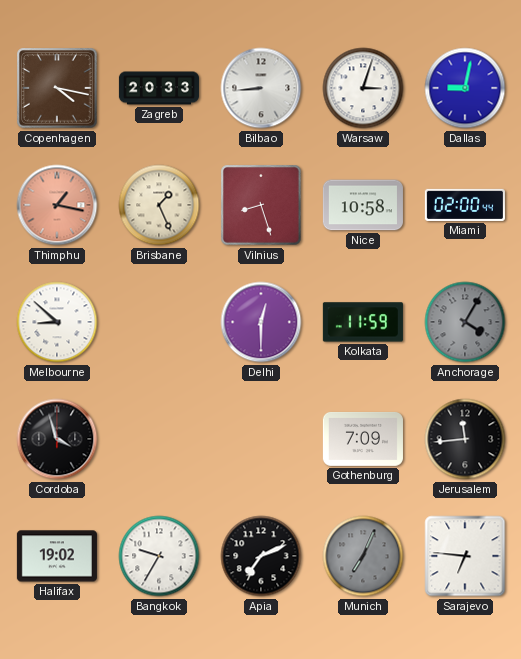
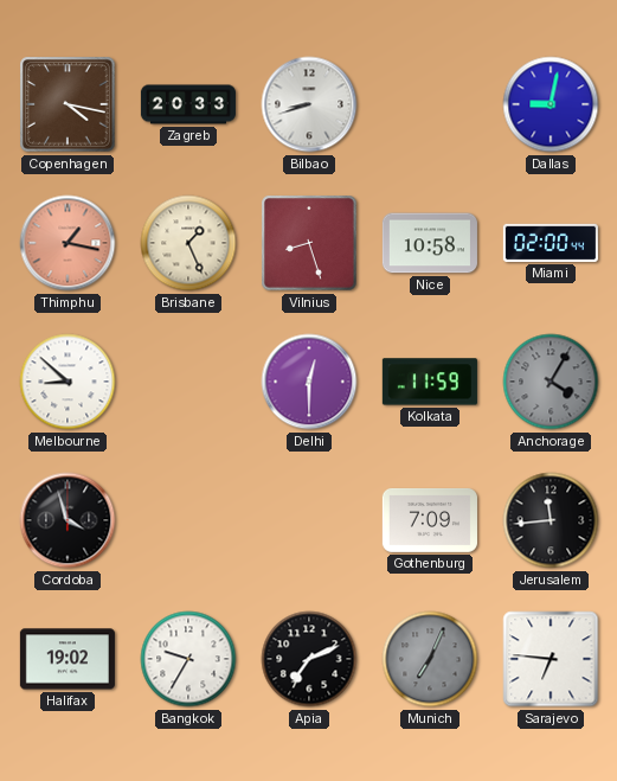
Bilbao: 8:44 -> 8:42 (309, 104)
Warsaw: 3:03 -> none (363, 88)
